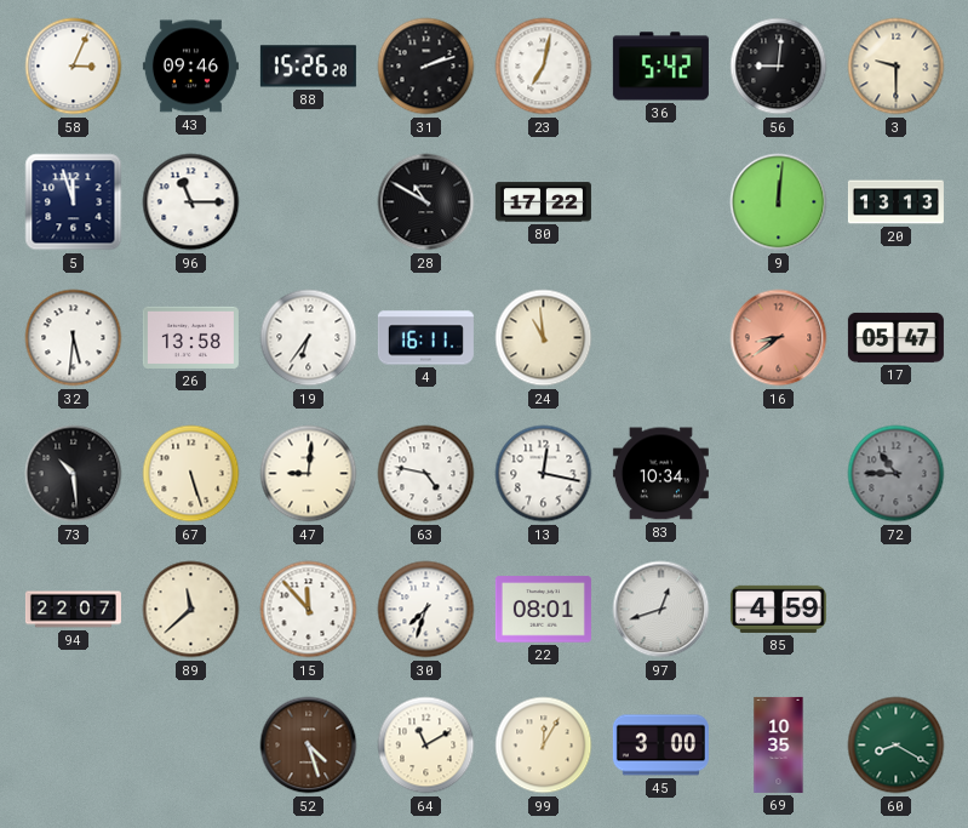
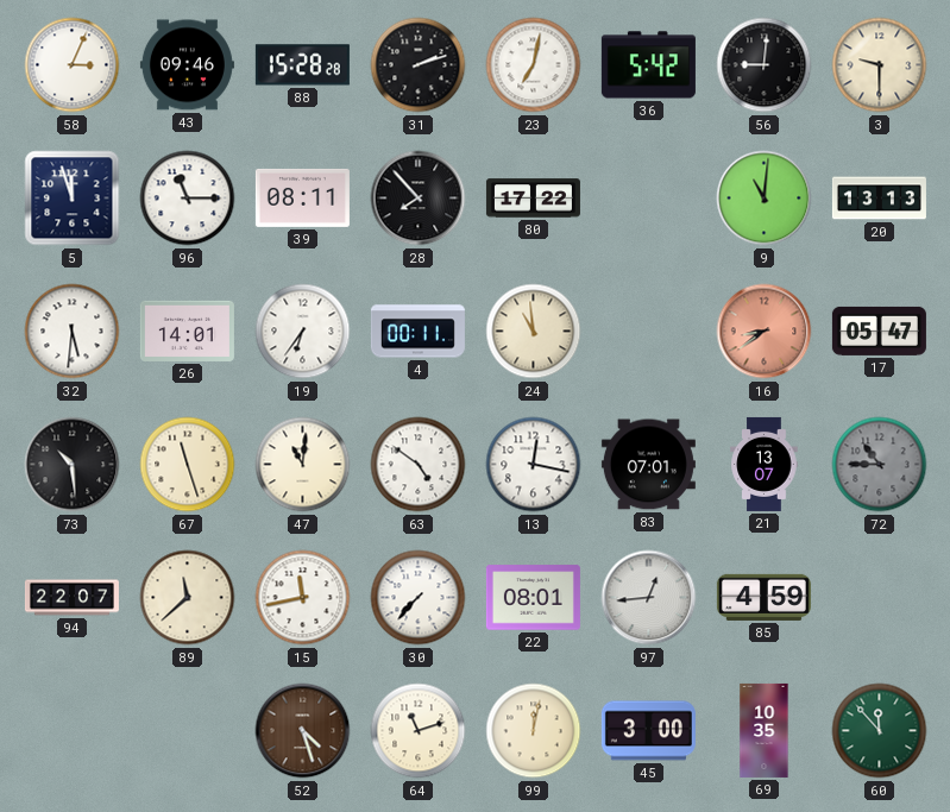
88: 15:26 -> 15:28 (302, 65)
39: none -> 08:11 (302, 197)
28: 10:50 -> 7:53 (419, 199)
9: 12:01 -> 11:01 (765, 199)
26: 13:58 -> 14:01 (187, 331)
4: 16:11 -> 00:11 (417, 332)
67: 5:27 -> 11:27 (188, 465)
47: 9:01 -> 11:01 (303, 465)
63: 4:47 -> 4:51 (419, 465)
83: 10:34 -> 07:01 (648, 465)
21: none -> 13:07 (765, 464)
15: 11:53 -> 11:43 (303, 598)
30: 7:33 -> 7:37 (419, 598)
97: 12:42 -> 12:44 (649, 598)
64: 11:10 -> 11:12 (419, 731)
99: 12:05 -> 12:02 (534, 731)
60: 8:20 -> 11:53 (880, 731)
